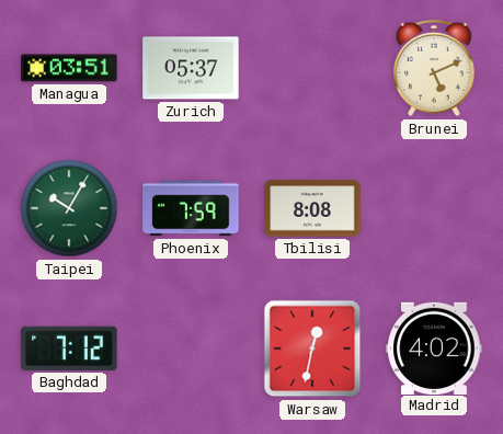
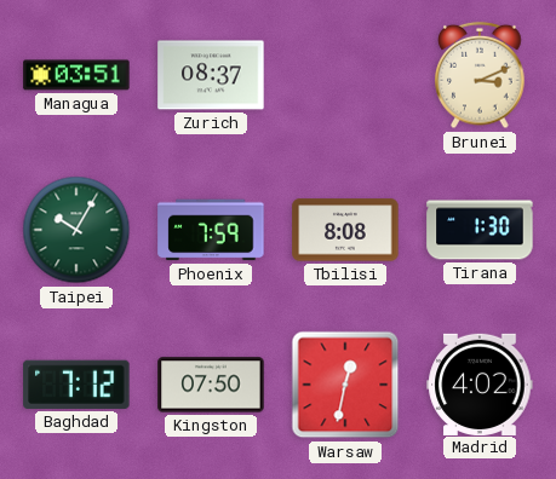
Zurich: 05:37 -> 08:37 (211, 75)
Brunei: 5:11 -> 3:11 (480, 75)
Tirana: none -> 1:30 (480, 230)
Kingston: none -> 07:50 (211, 385)
